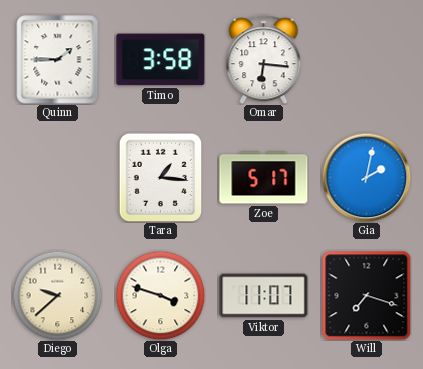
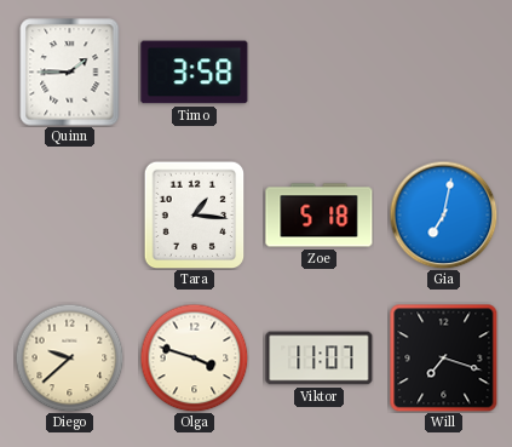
Omar: 6:16 -> none (264, 60)
Zoe: 5:17 -> 5:18 (320, 216)
Gia: 2:02 -> 7:02 (443, 214)
